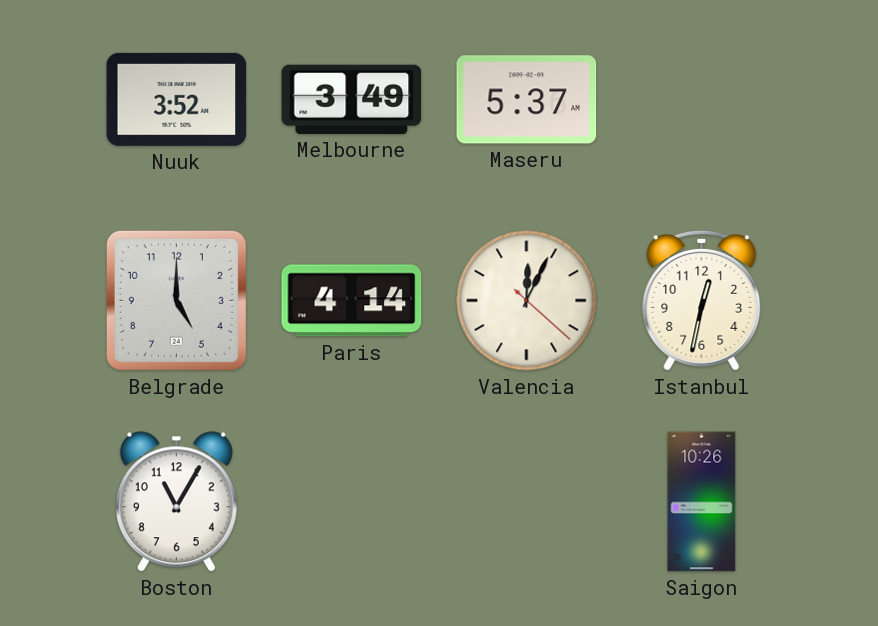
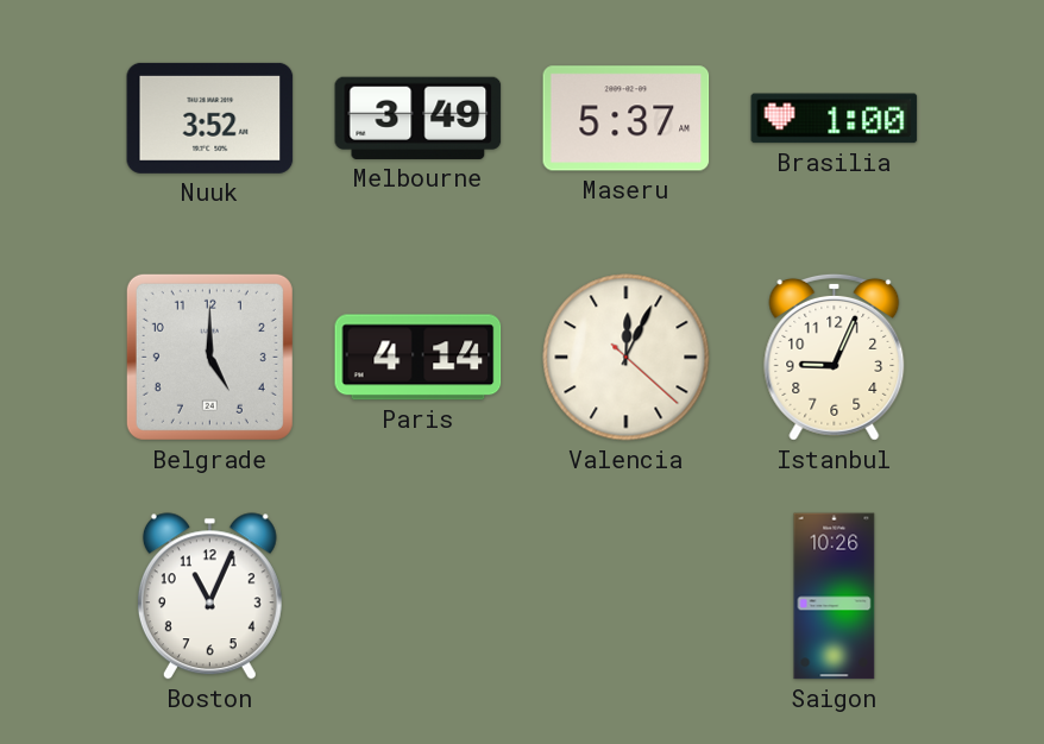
Brasilia: none -> 1:00 (835, 119)
Istanbul: 12:32 -> 9:04 (835, 357)
Boston: 11:05 -> 11:04 (209, 597)
